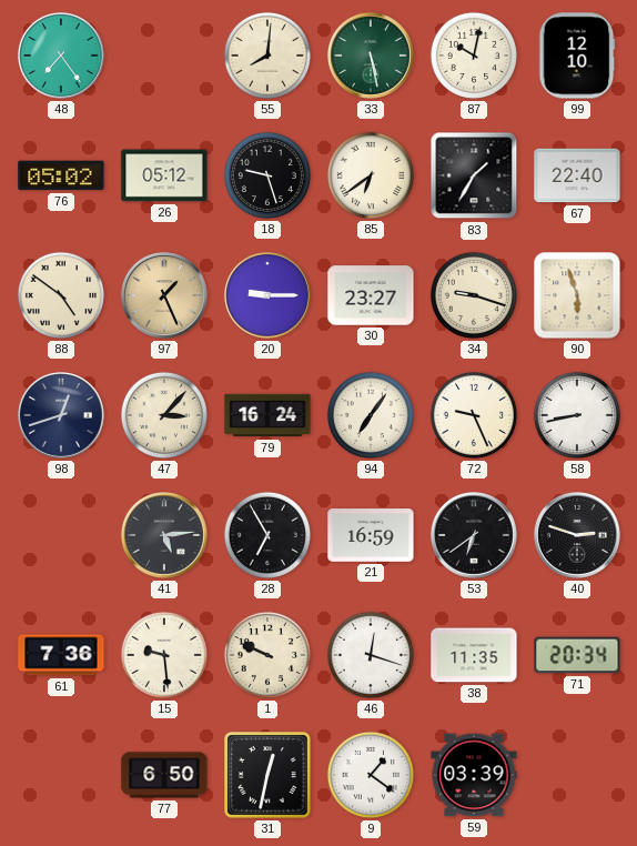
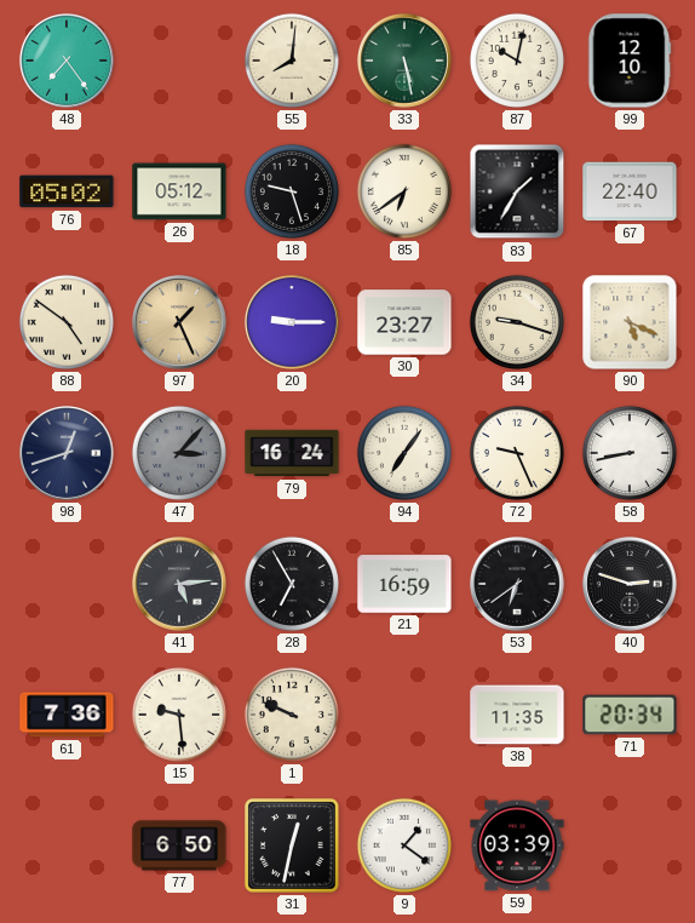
90: 5:57 -> 5:19 (630, 322)
47 dial: cream -> grey (179, 453)
46: 12:18 -> none (371, 655)
